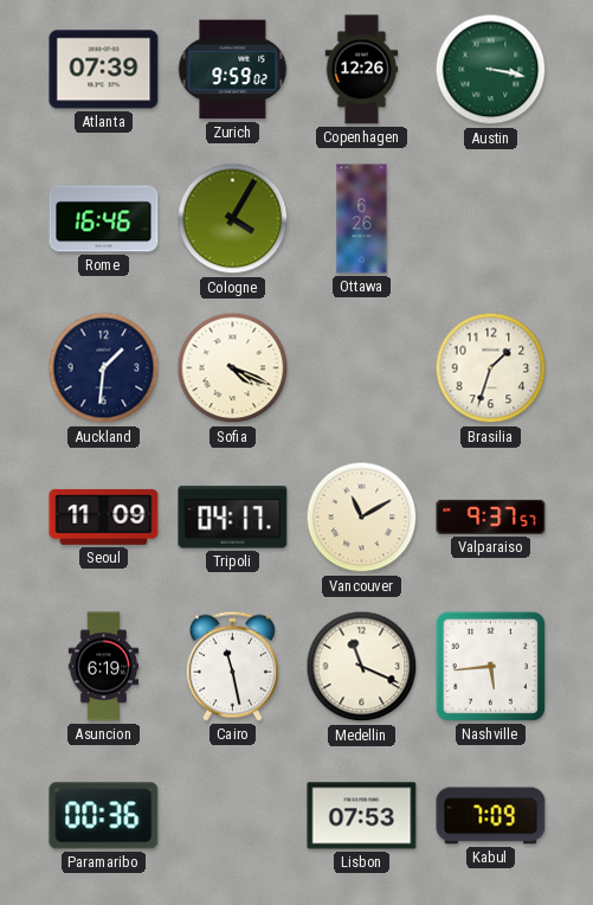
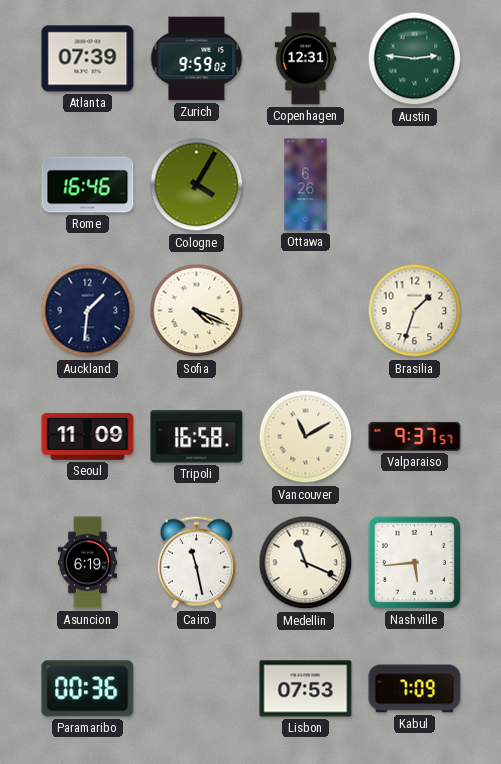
Copenhagen: 12:26 -> 12:31 (306, 59)
Austin: 3:17 -> 2:46 (415, 59)
Tripoli: 04:17 -> 16:58 (197, 437)
